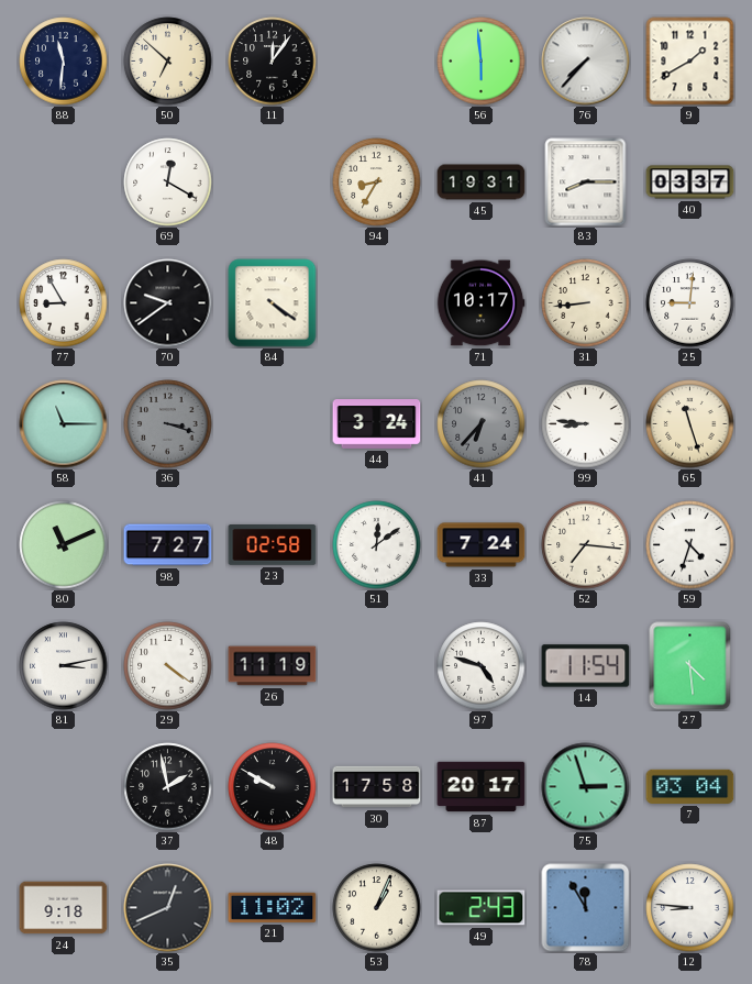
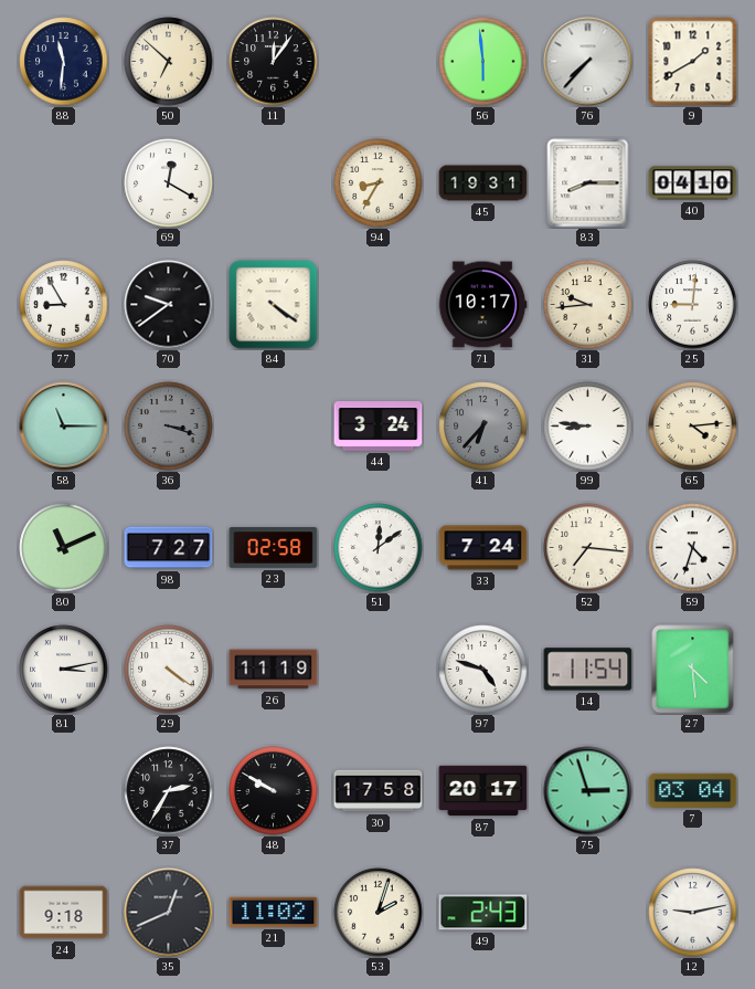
40: 03:37 -> 04:10 (693, 183)
31: 8:44 -> 9:44 (588, 305)
65: 11:27 -> 4:14 (693, 427)
37: 1:58 -> 2:35 (169, 791)
53: 1:04 -> 2:03 (379, 913)
78: 11:55 -> none (586, 908)
12: 8:46 -> 9:13 (693, 913)
